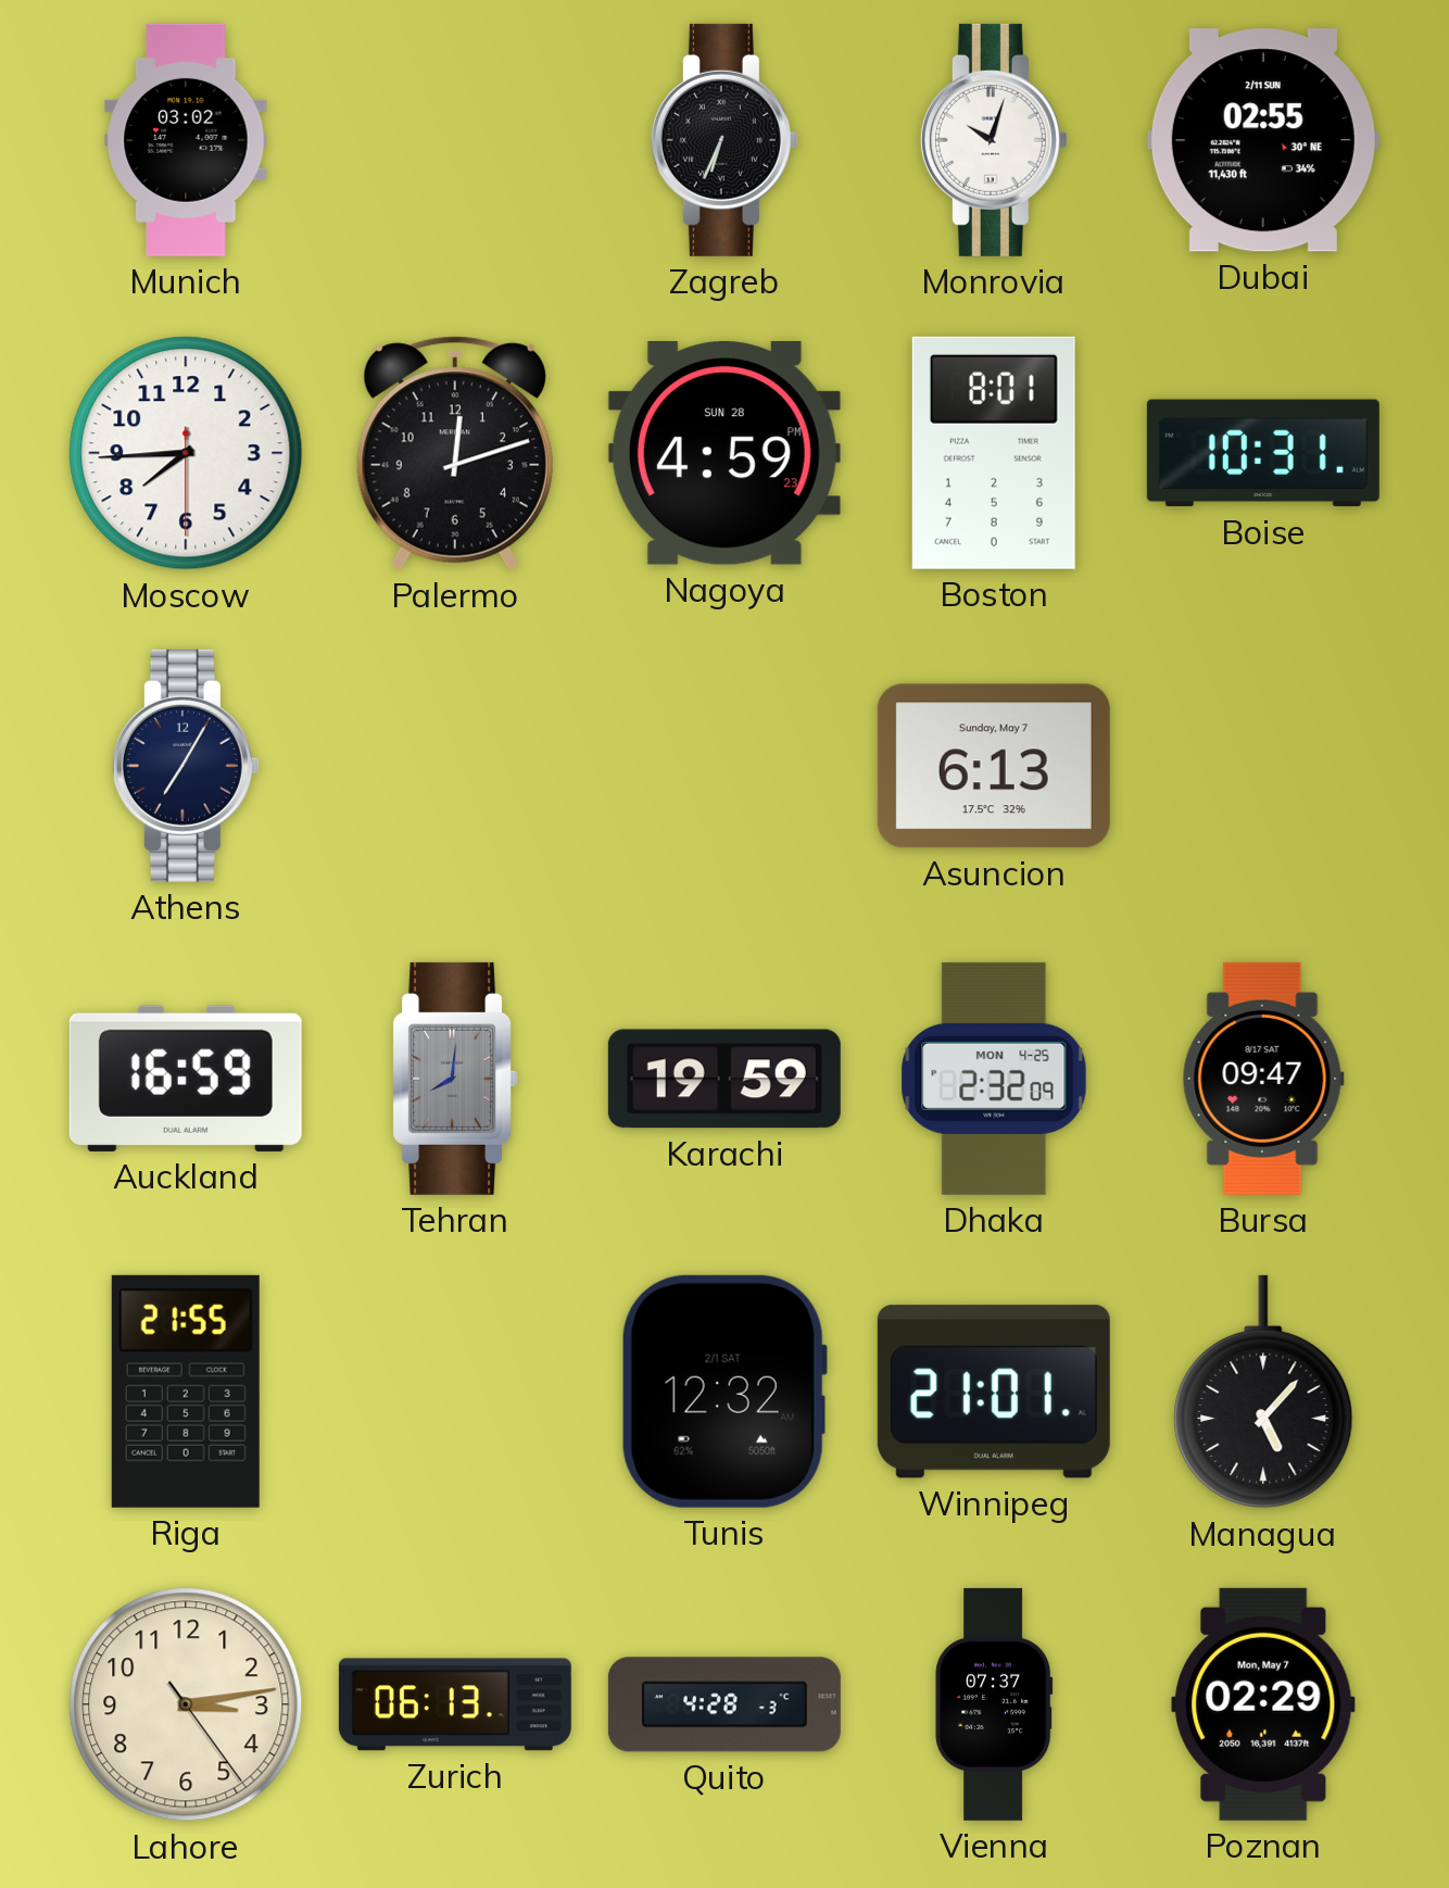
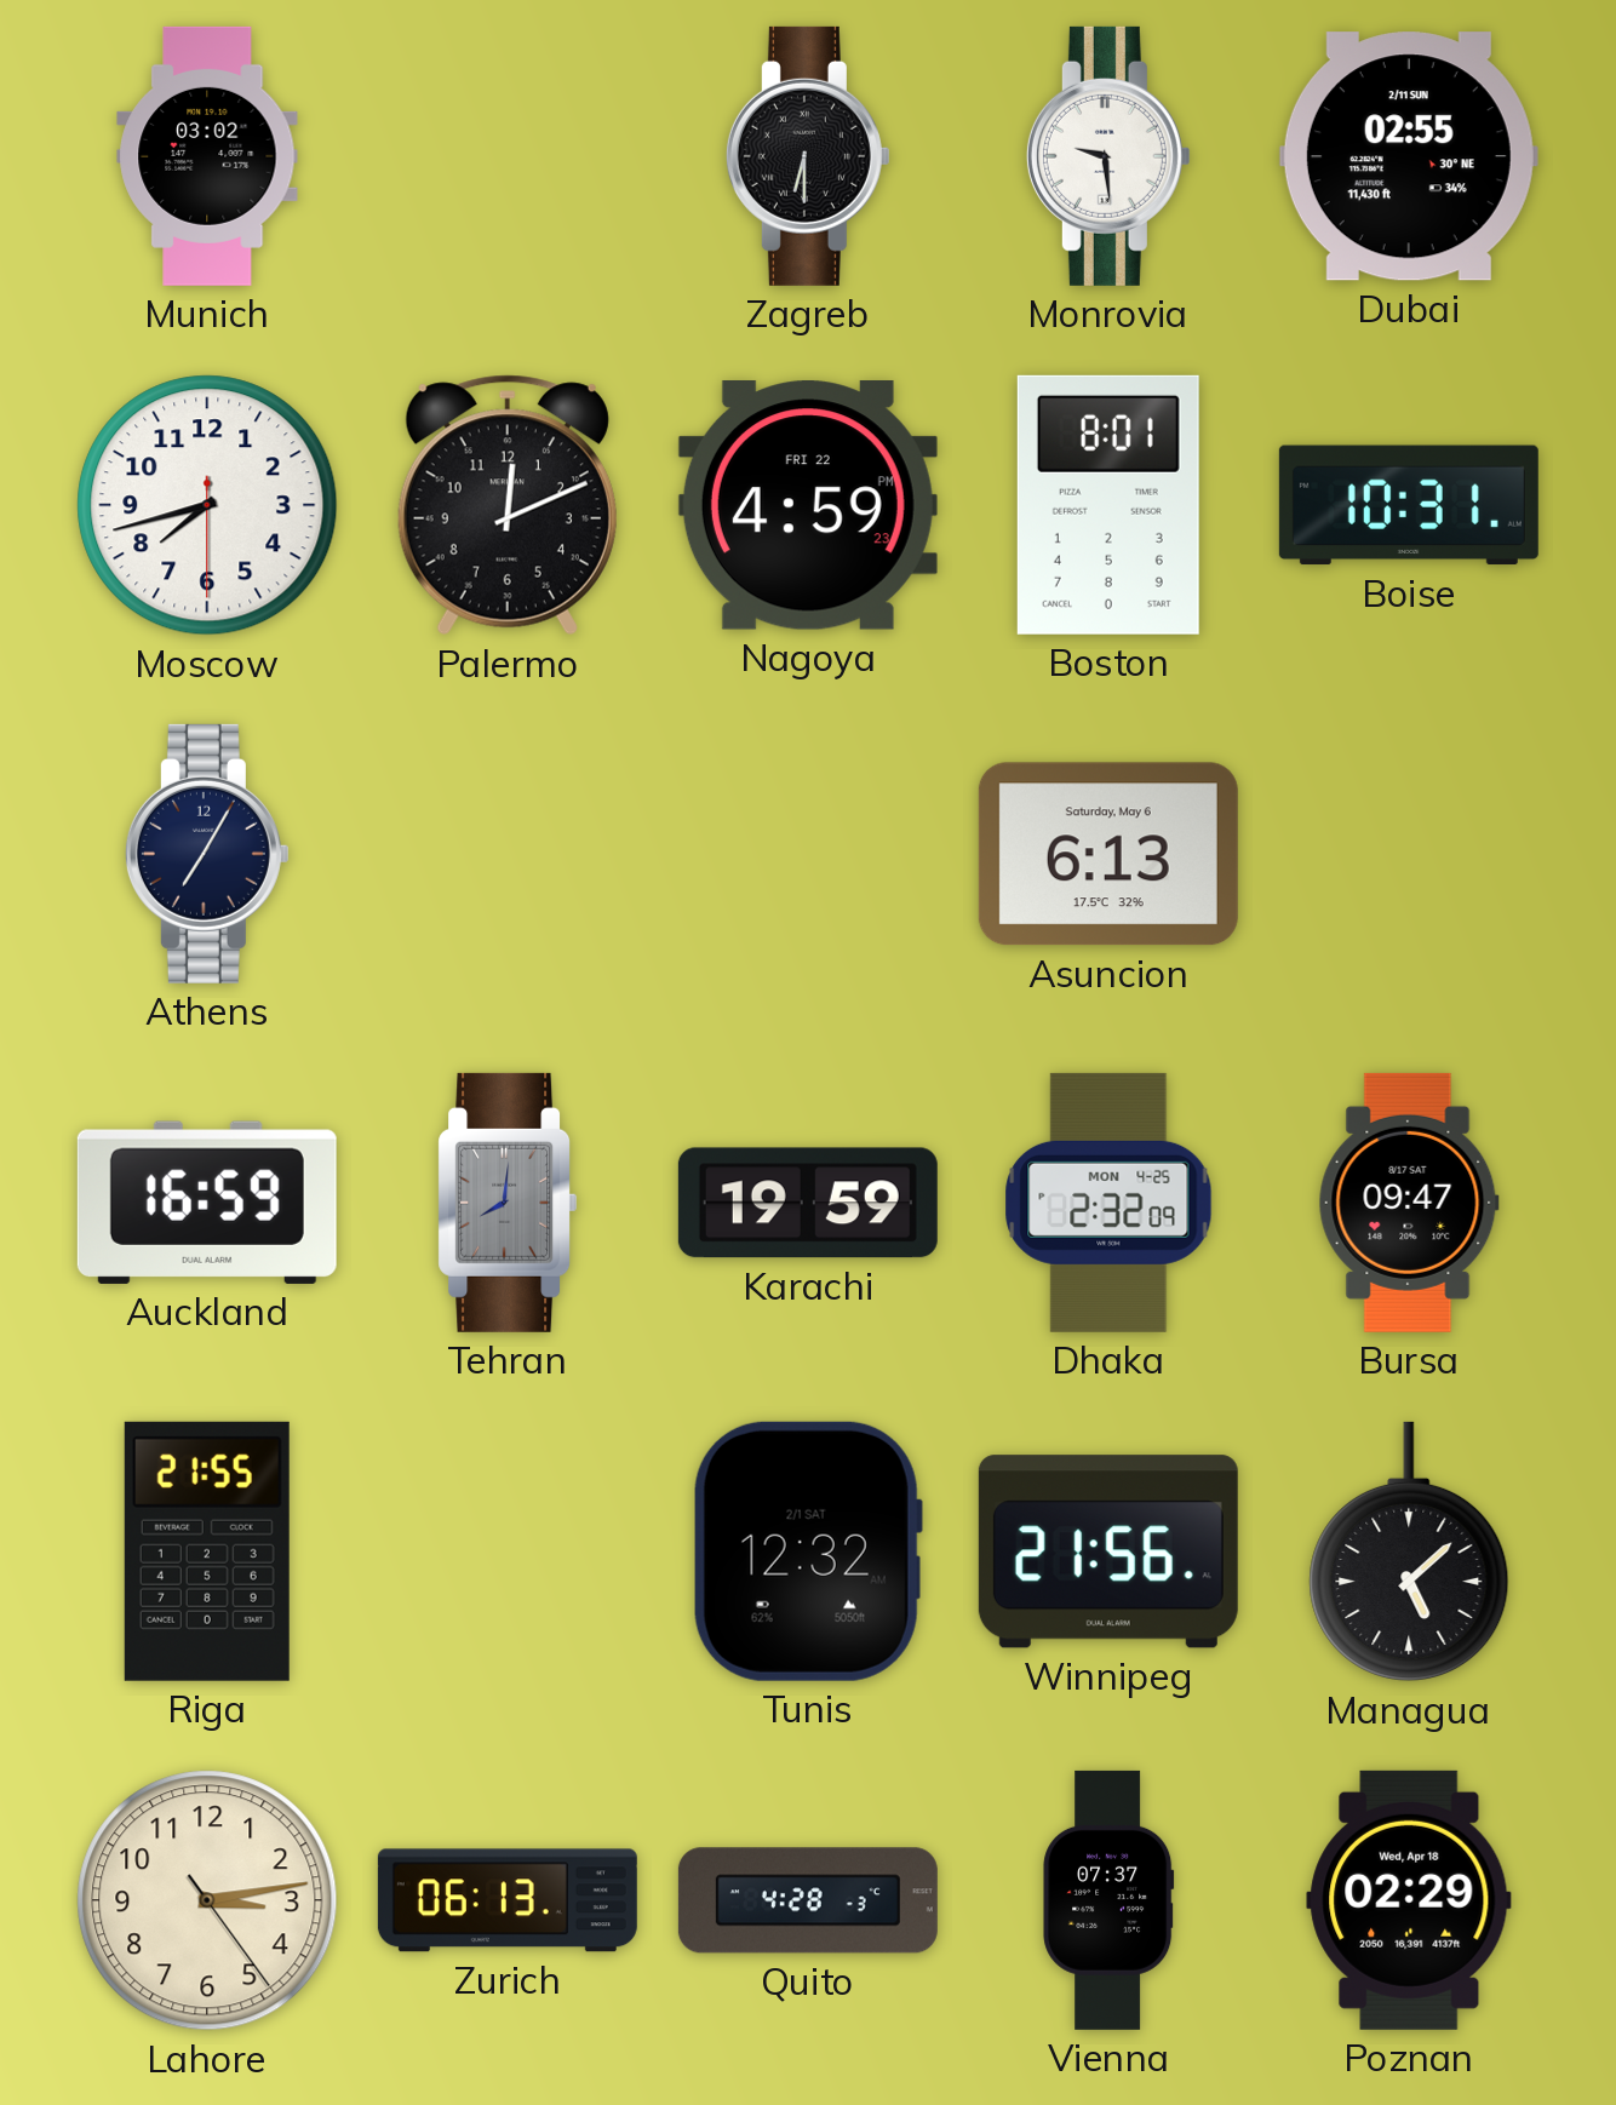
Zagreb: 6:34 -> 6:30 (808, 156)
Monrovia: 10:03 -> 9:29 (1108, 156)
Moscow: 7:44 -> 7:42 (207, 505)
Palermo: 12:12 -> 12:11 (508, 505)
Nagoya date: SUN 28 -> FRI 22 (808, 506)
Asuncion date: Sunday, May 7 -> Saturday, May 6 (1108, 854)
Winnipeg: 21:01 -> 21:56 (1108, 1551)
Managua: 5:07 -> 5:08 (1409, 1551)
Poznan date: Mon, May 7 -> Wed, Apr 18 (1409, 1900)
